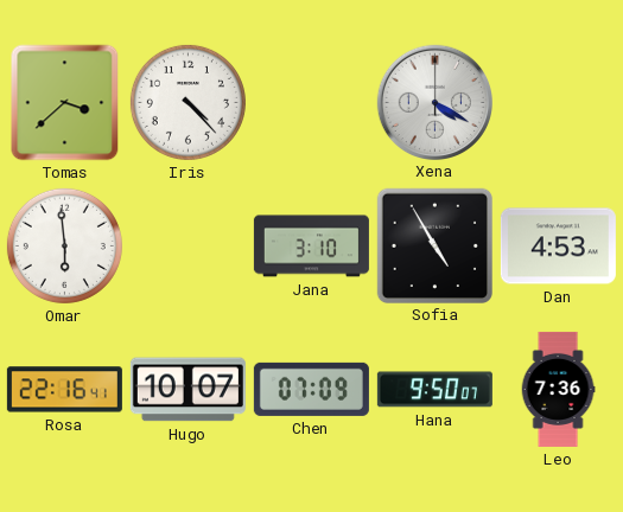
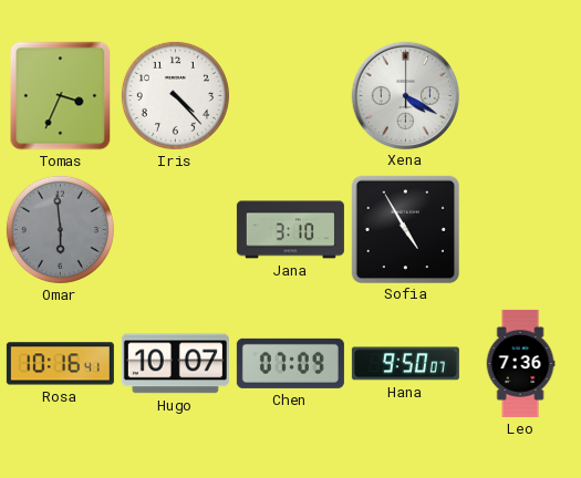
Tomas: 3:38 -> 3:34 (61, 96)
Omar dial: white -> grey (60, 229)
Dan: 4:53 -> none (558, 247)
Rosa: 22:16 -> 10:16 (60, 364)
